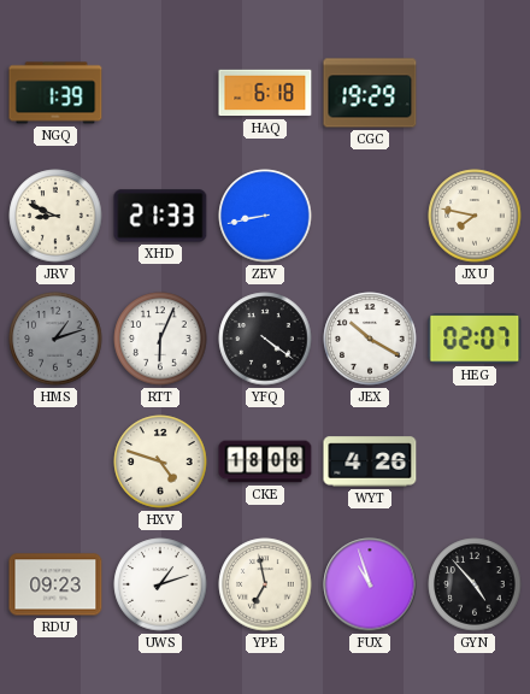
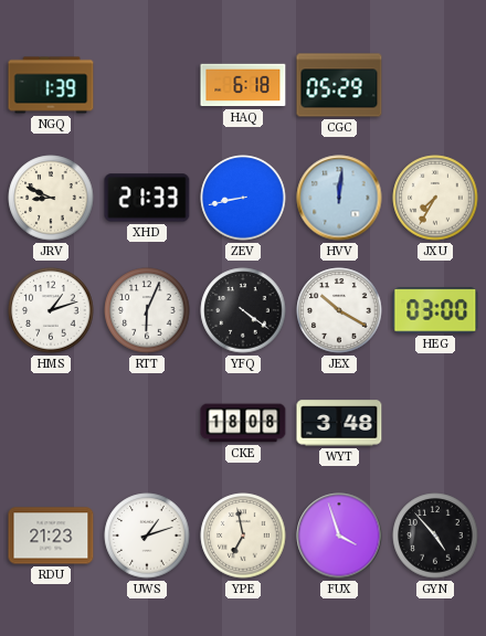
CGC: 19:29 -> 05:29 (339, 85)
HVV: none -> 12:01 (339, 198)
JXU: 7:47 -> 7:35 (435, 198)
HMS dial: grey -> white (51, 310)
HEG: 02:07 -> 03:00 (435, 310)
HXV: 4:48 -> none (160, 461)
WYT: 4:26 -> 3:48 (339, 423)
RDU: 09:23 -> 21:23 (51, 536)
FUX: 10:57 -> 3:57 (339, 536)
